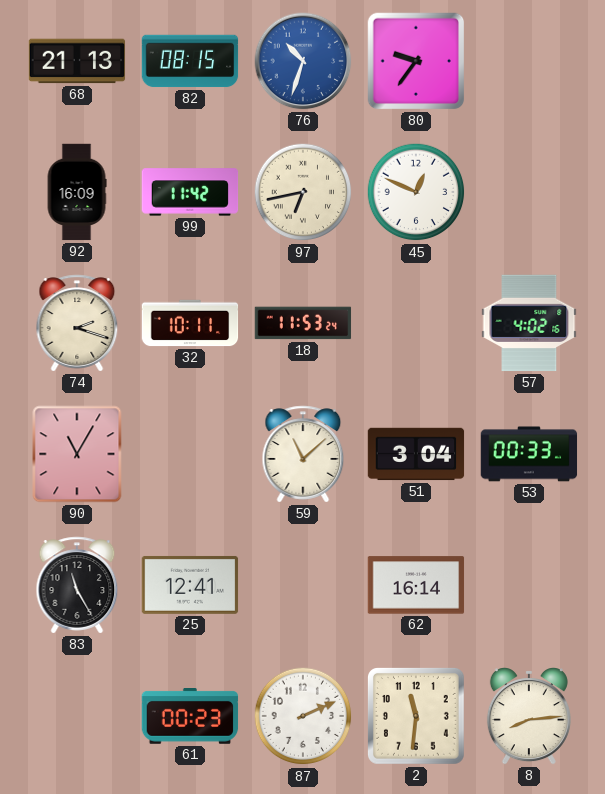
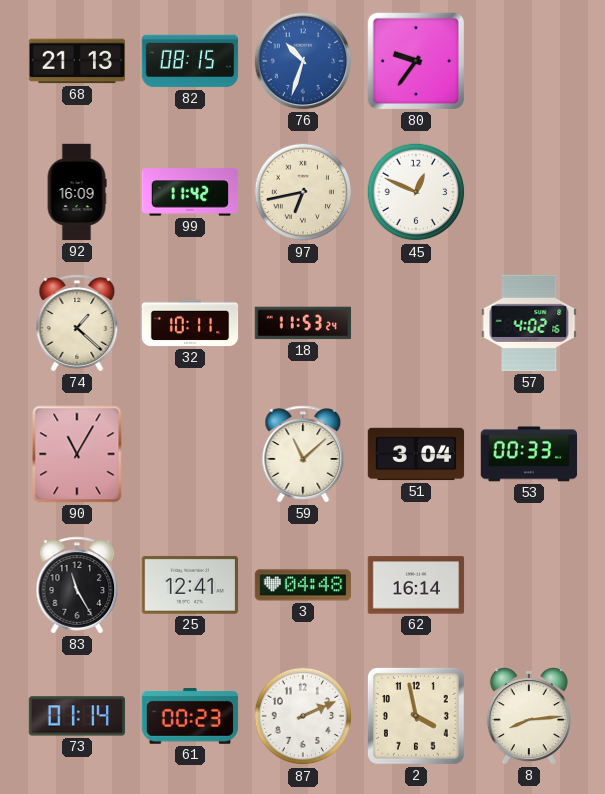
74: 2:18 -> 1:22 (77, 323)
3: none -> 04:48 (303, 585)
73: none -> 01:14 (77, 716)
2: 11:31 -> 3:58 (417, 717)
